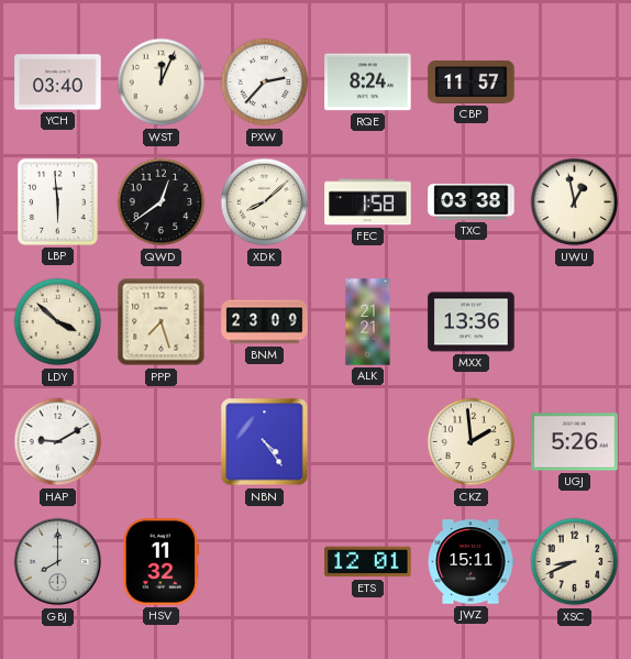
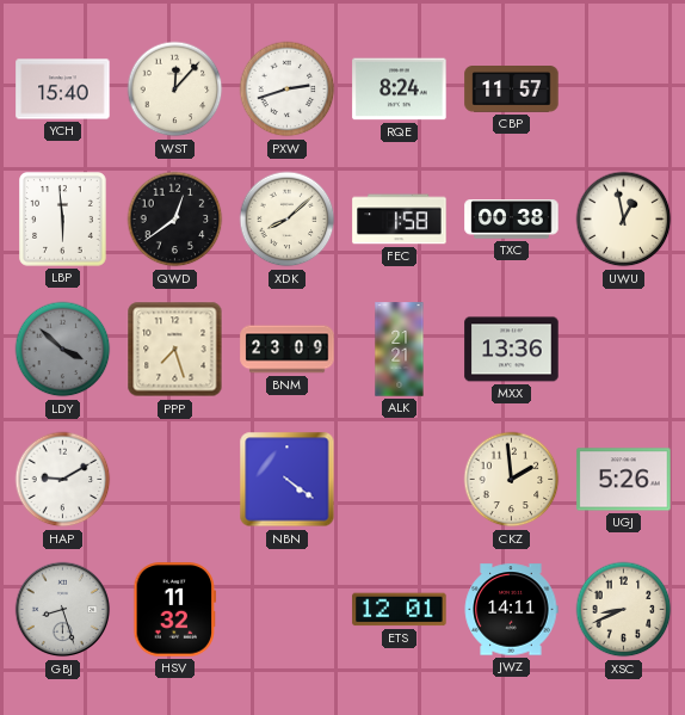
YCH: 03:40 -> 15:40 (63, 90)
WST: 12:04 -> 12:07 (175, 90)
PXW: 2:37 -> 2:42 (288, 90)
TXC: 03:38 -> 00:38 (512, 220)
LDY dial: cream -> grey (63, 350)
NBN: 4:24 -> 4:21 (288, 480)
GBJ: 8:00 -> 8:27 (63, 610)
JWZ: 15:11 -> 14:11 (511, 610)
